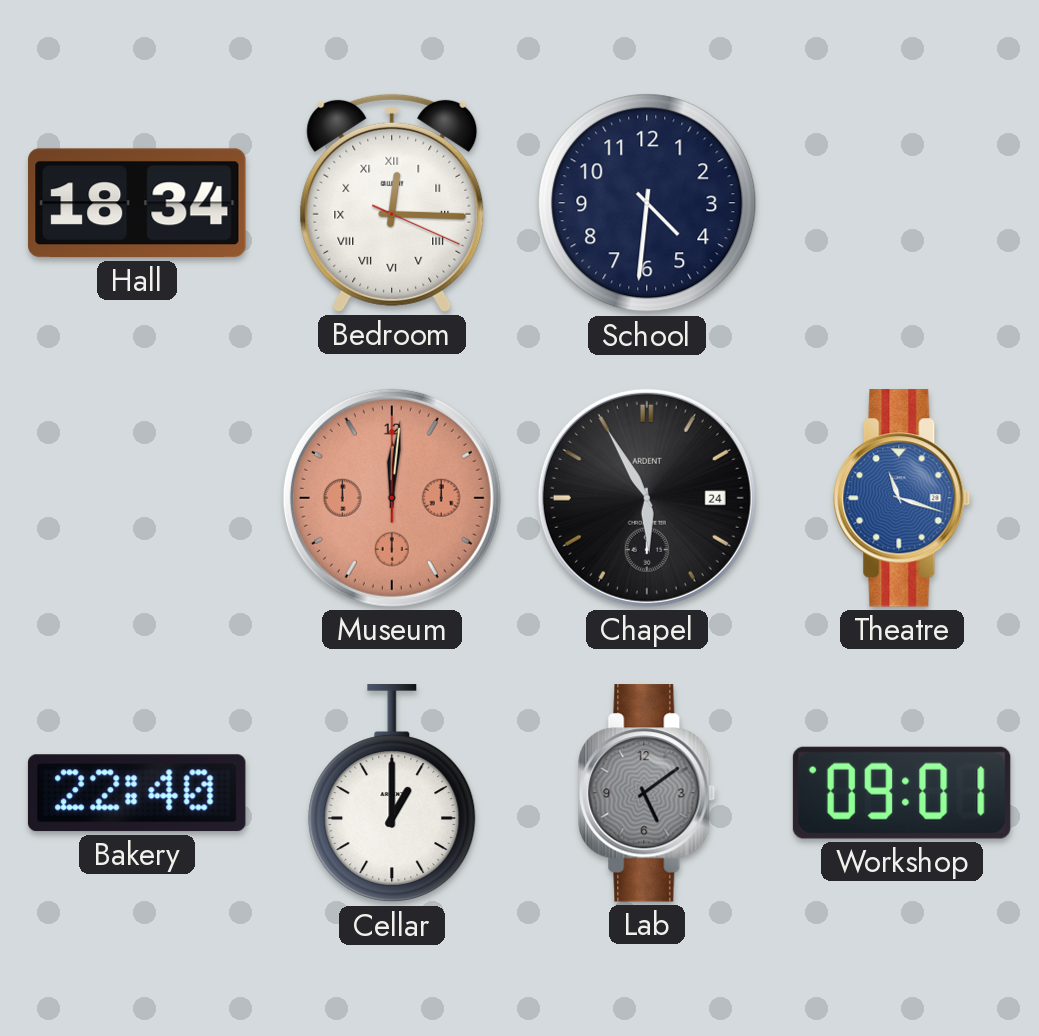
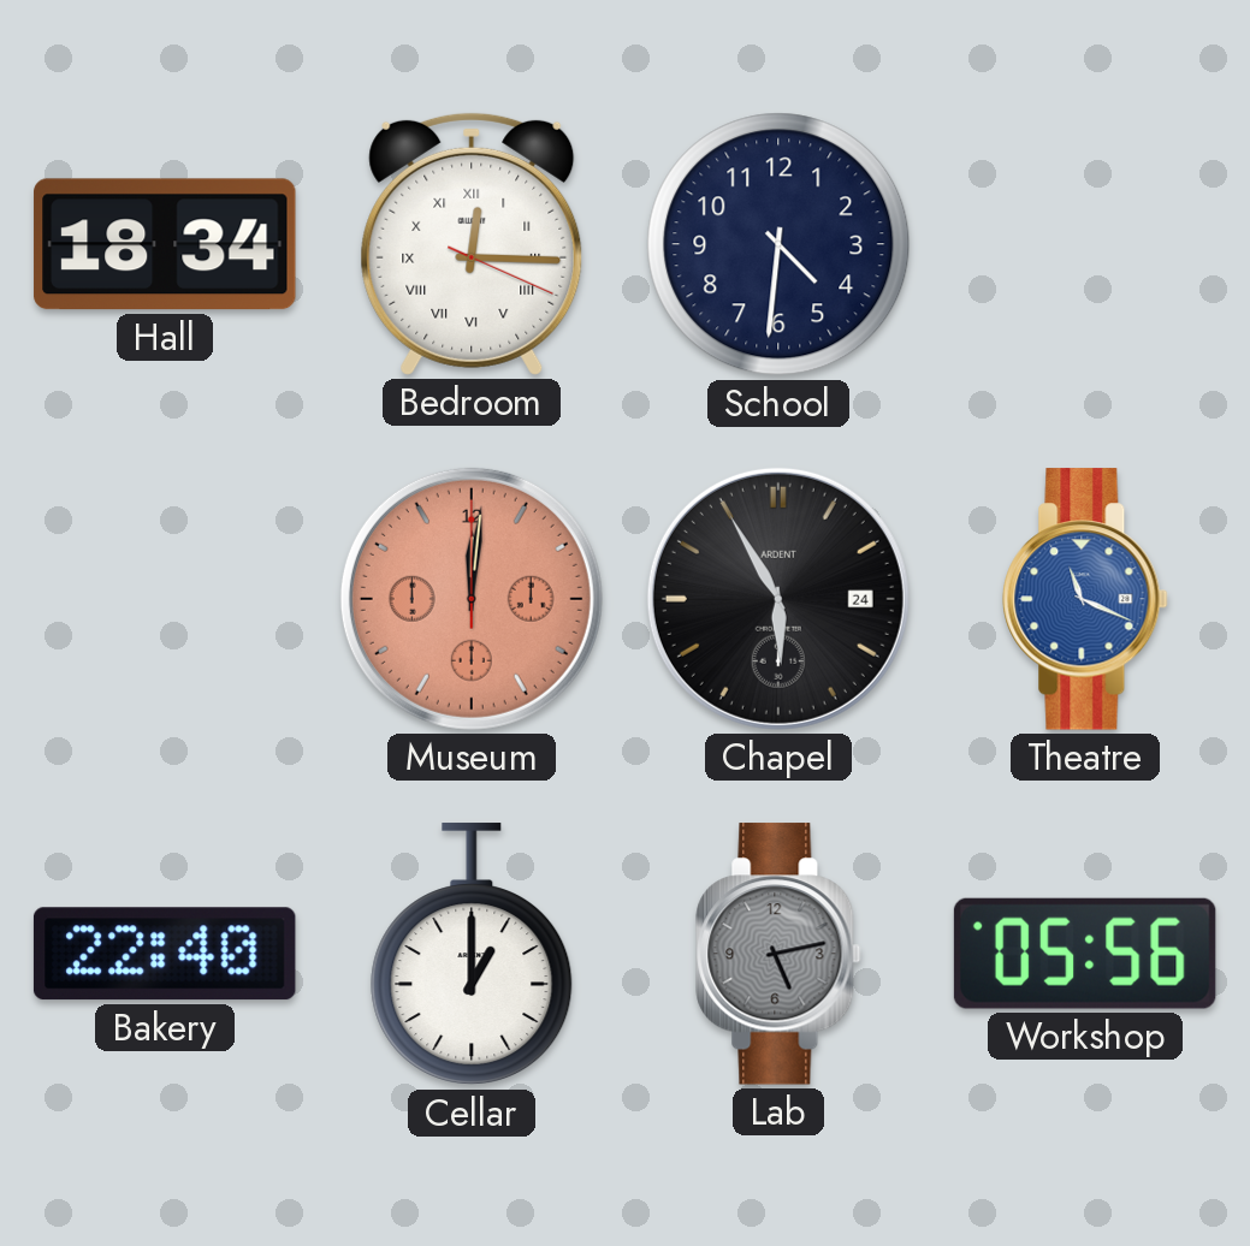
Theatre: 11:18 -> 11:19 (1085, 599)
Lab: 5:09 -> 5:13 (778, 954)
Workshop: 09:01 -> 05:56 (1085, 954)
